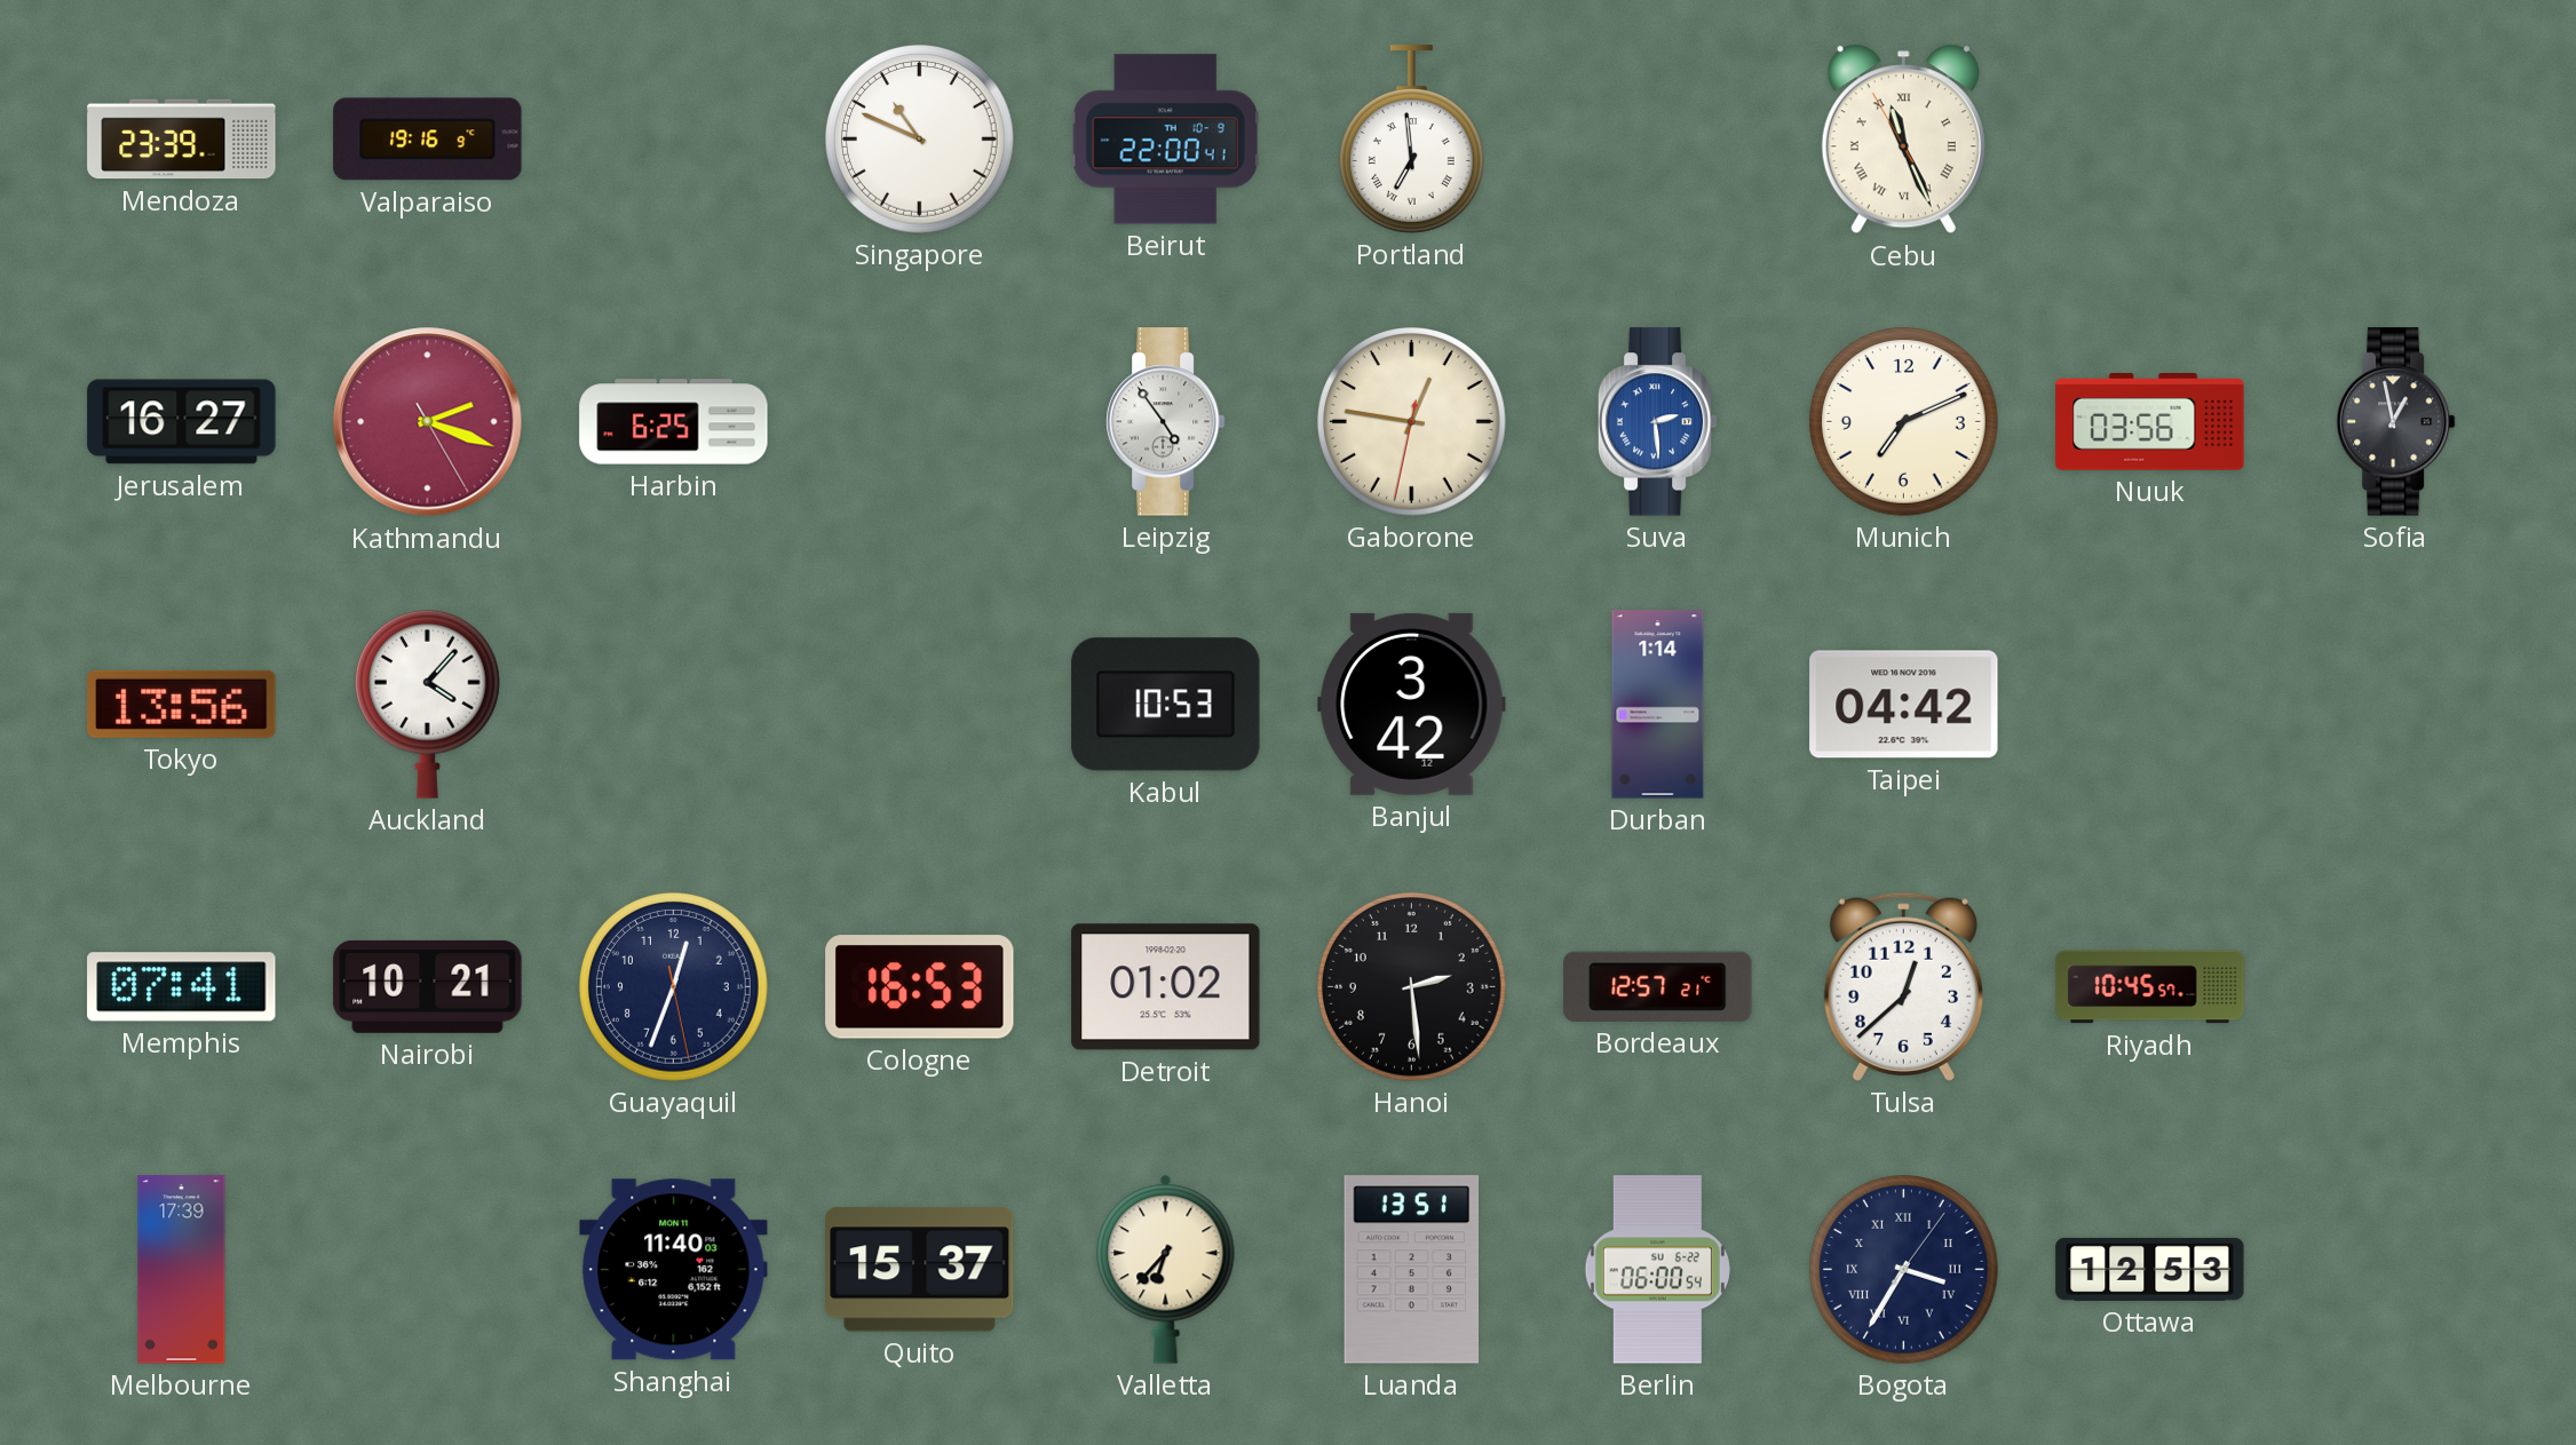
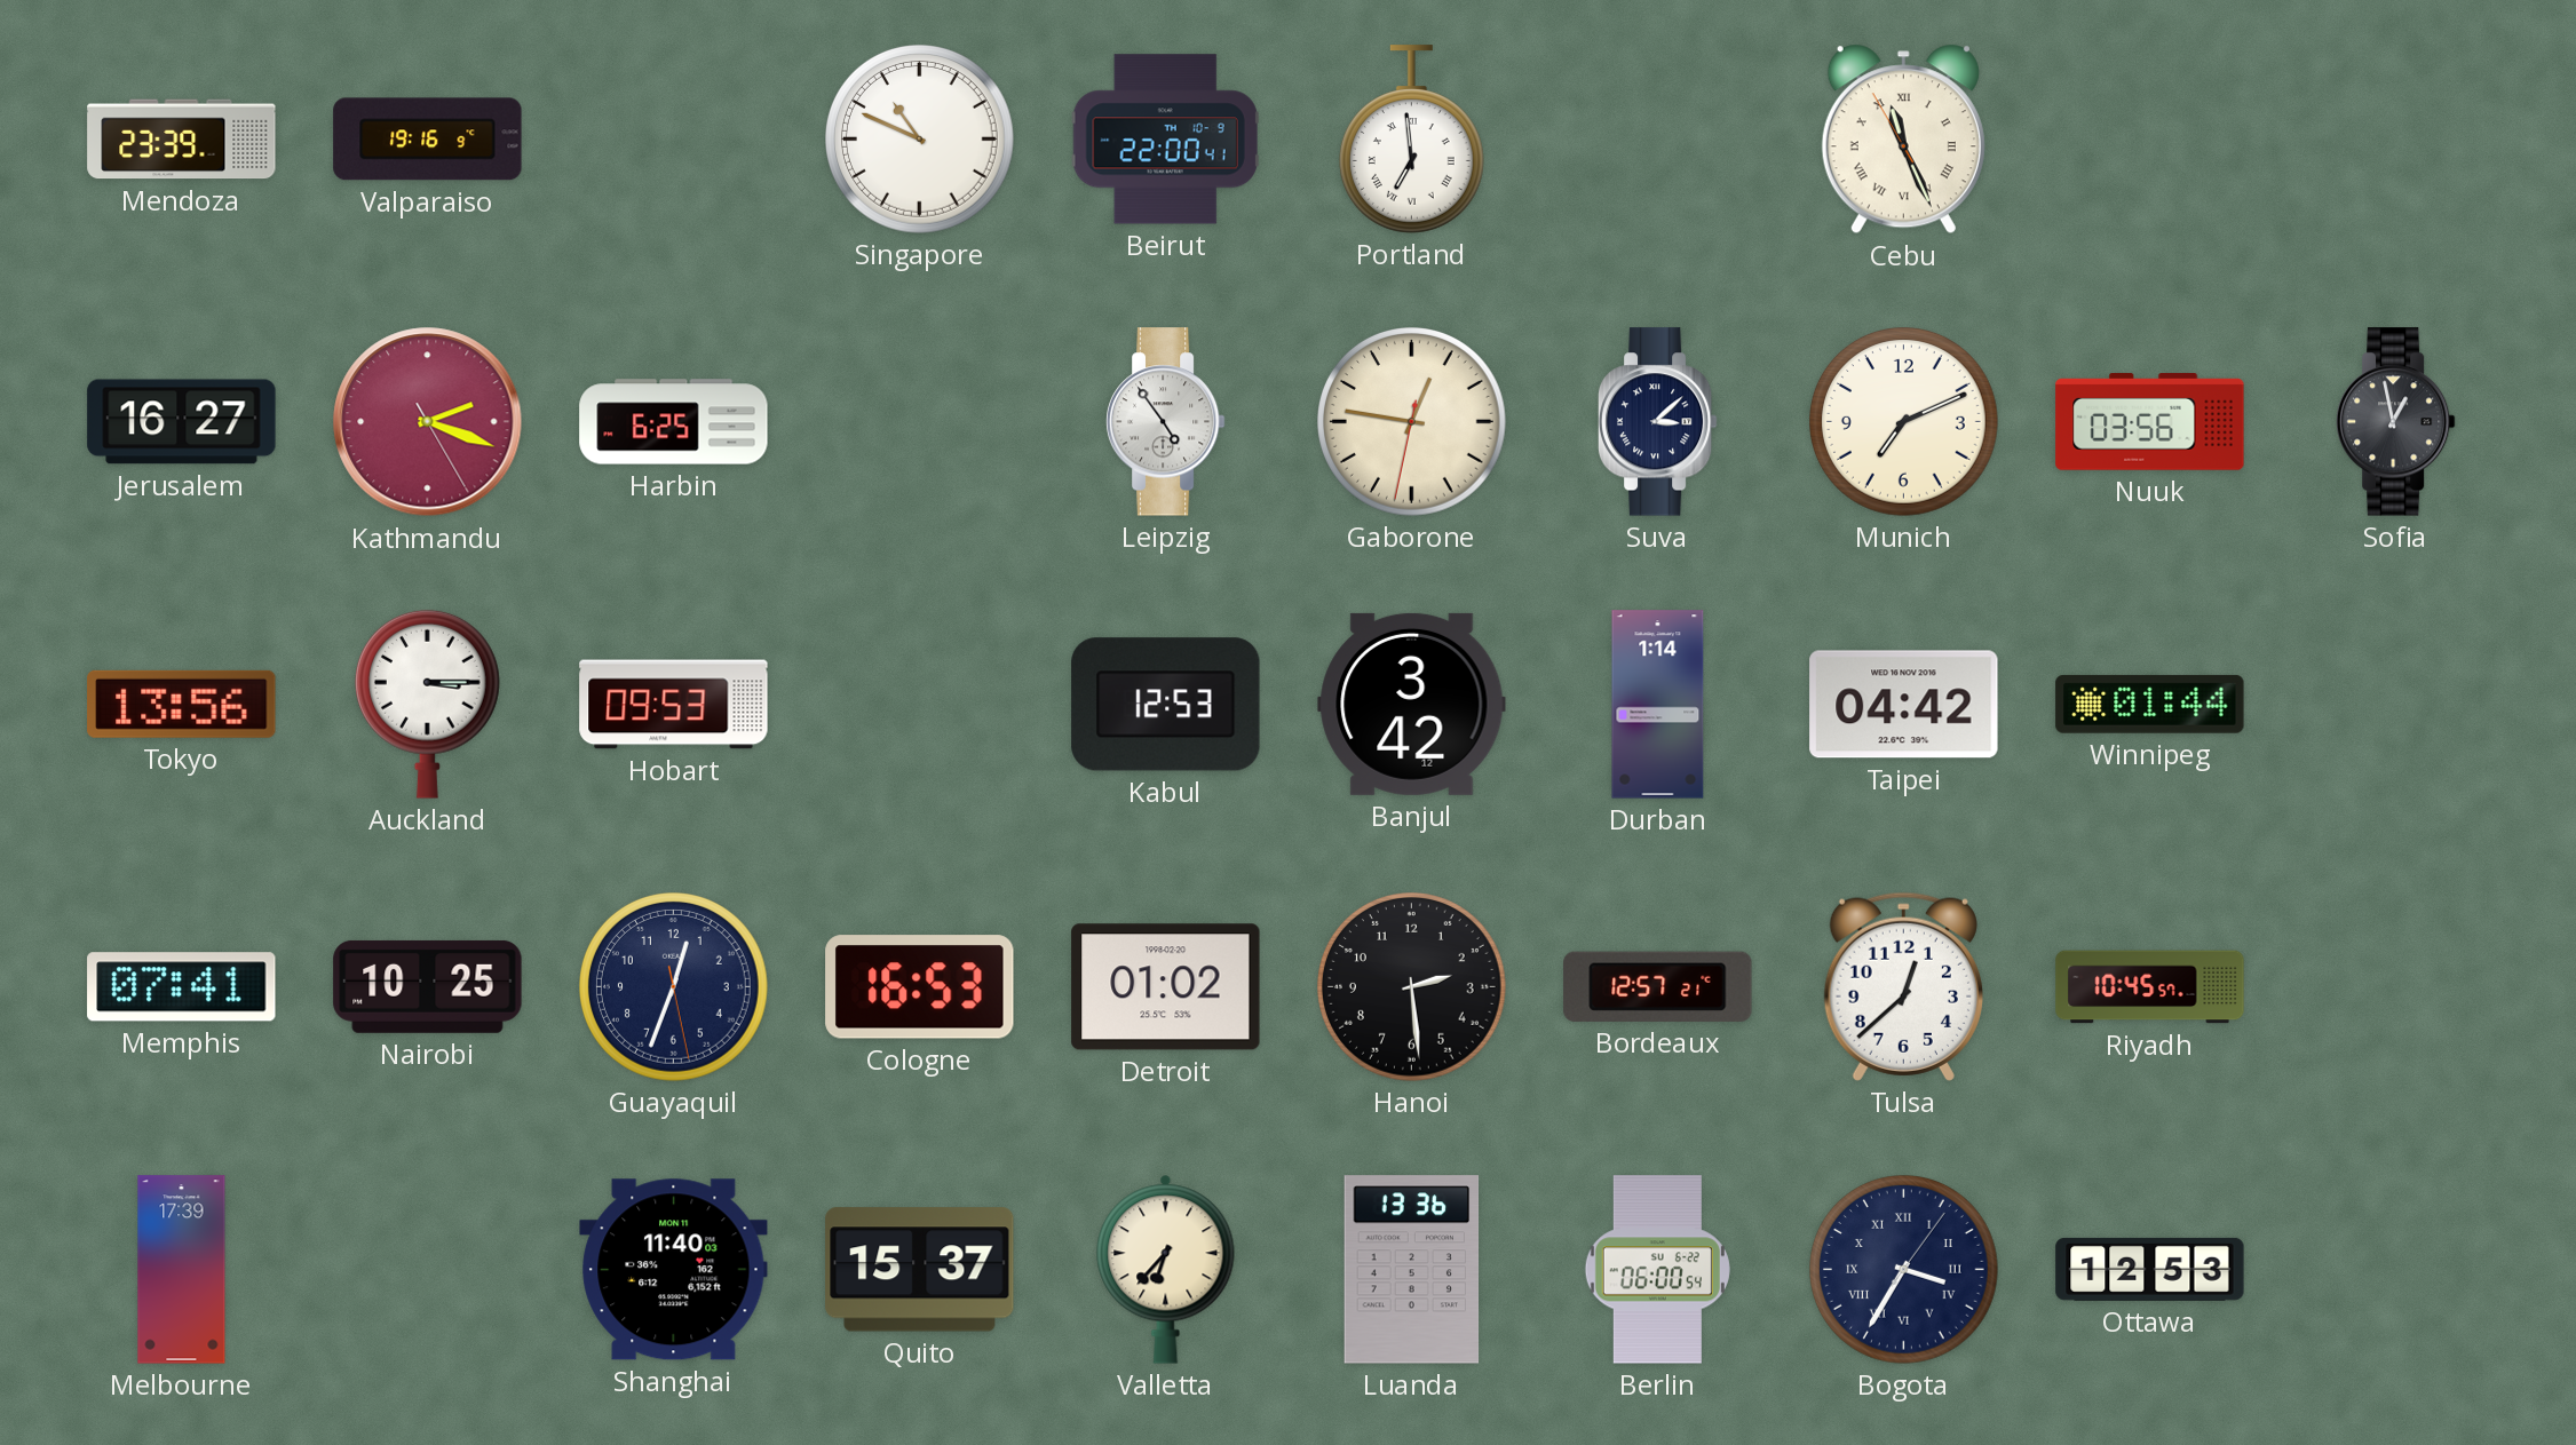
Suva: 2:29 -> 3:08 (1657, 422)
Suva dial: blue -> navy (1657, 422)
Auckland: 4:07 -> 3:15 (427, 704)
Hobart: none -> 09:53 (674, 705)
Kabul: 10:53 -> 12:53 (1166, 705)
Winnipeg: none -> 01:44 (2150, 704)
Nairobi: 10:21 -> 10:25 (428, 986)
Luanda: 13:51 -> 13:36 (1412, 1270)
